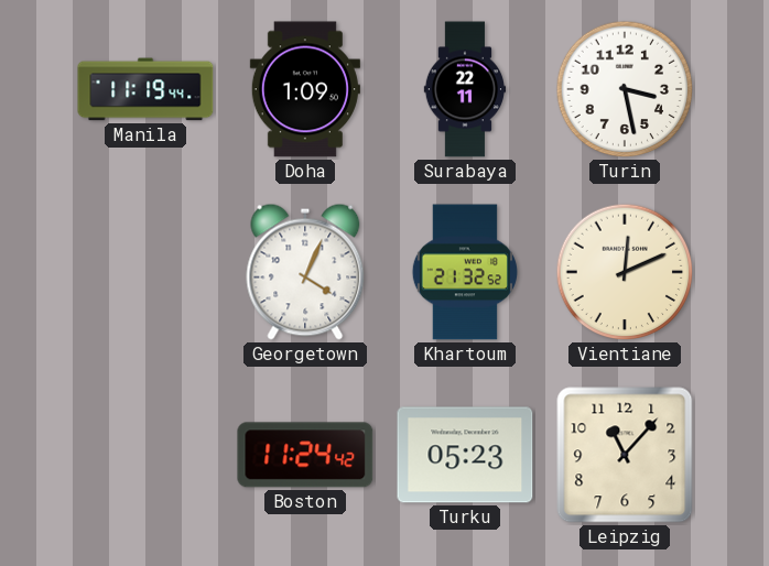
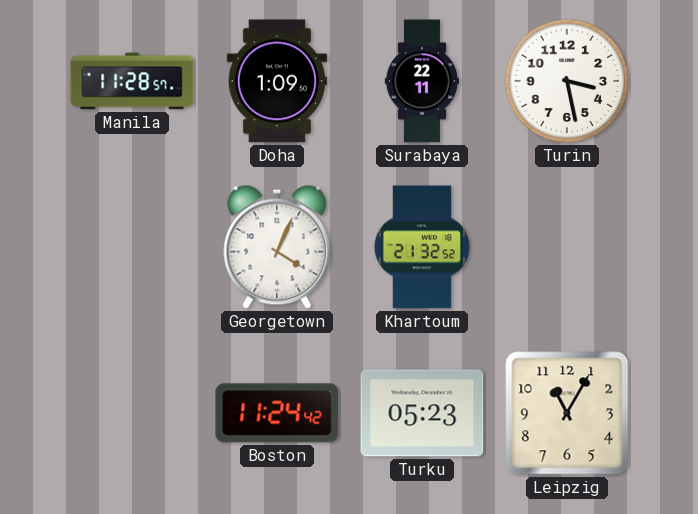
Manila: 11:19 -> 11:28 (132, 81)
Vientiane: 12:11 -> none (625, 272)
Leipzig: 11:07 -> 11:05 (567, 413)
